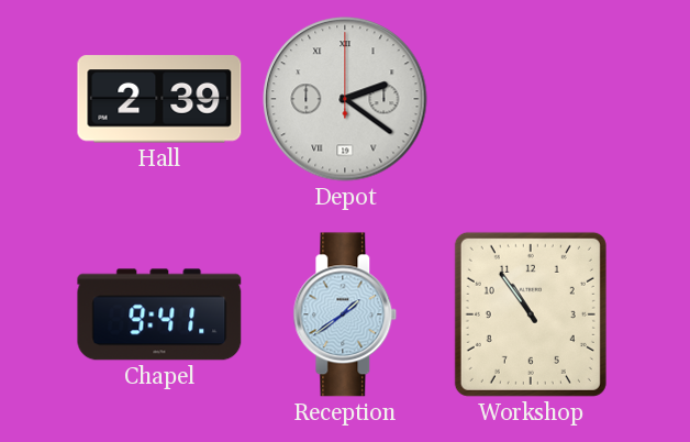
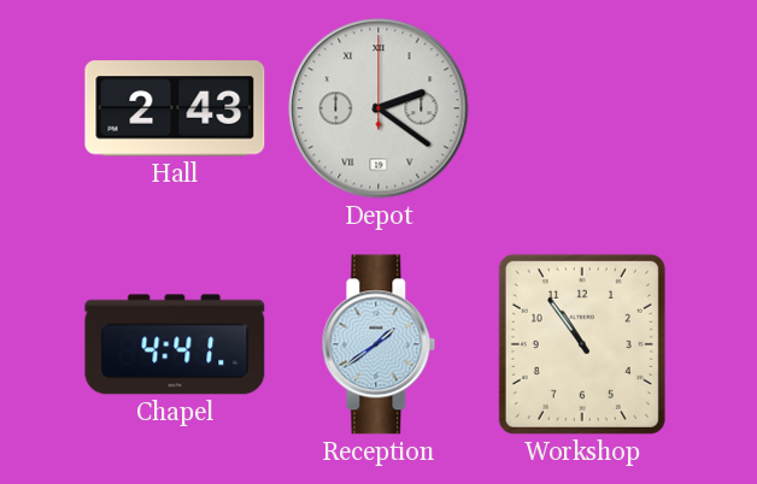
Hall: 2:39 -> 2:43 (175, 108)
Chapel: 9:41 -> 4:41 (175, 344)
